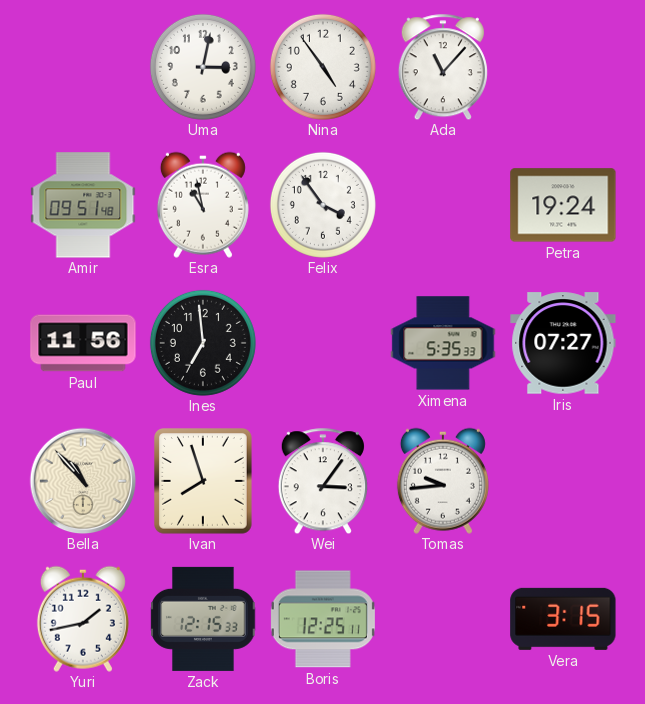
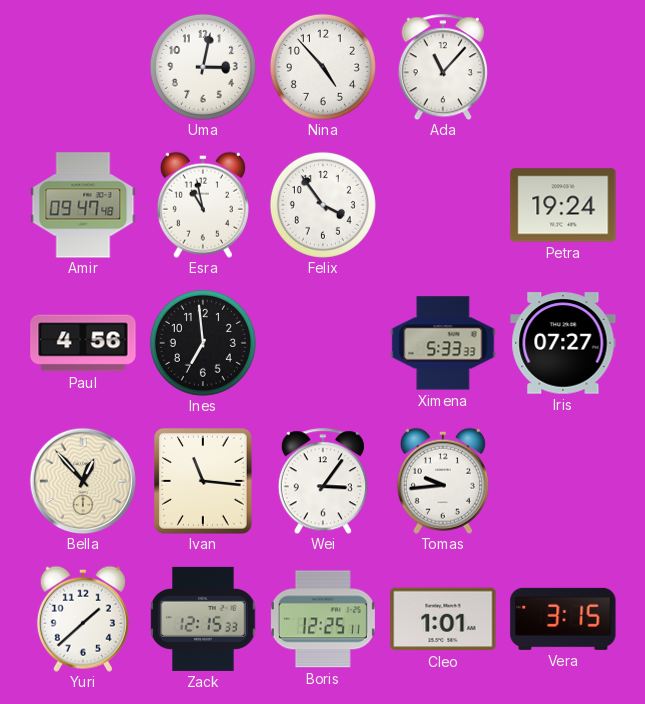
Nina: 4:54 -> 4:53 (323, 67)
Amir: 09:51 -> 09:47 (83, 205)
Paul: 11:56 -> 4:56 (83, 343)
Ximena: 5:35 -> 5:33 (443, 343)
Bella: 10:53 -> 12:53 (83, 481)
Ivan: 7:57 -> 11:16 (204, 482)
Yuri: 1:43 -> 1:38 (83, 619)
Cleo: none -> 1:01 (443, 619)
